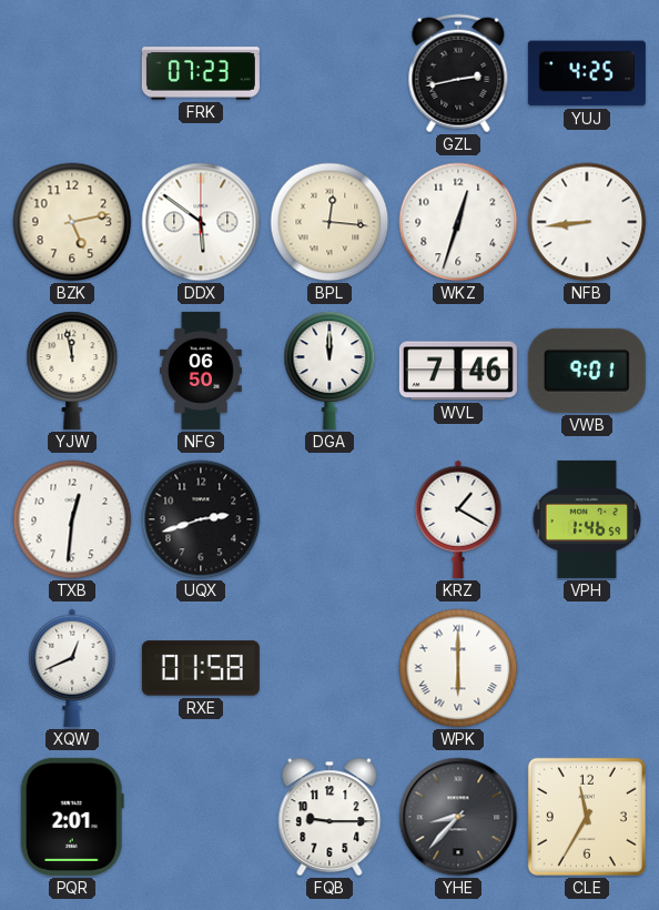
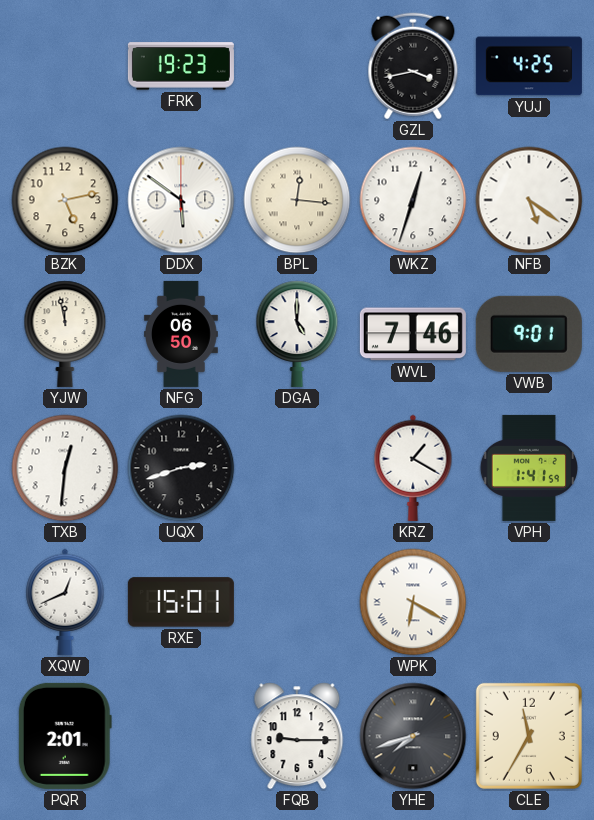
FRK: 07:23 -> 19:23 (181, 66)
GZL: 2:43 -> 3:43 (413, 66)
NFB: 8:44 -> 5:21 (529, 200)
DGA: 12:00 -> 5:00 (297, 334)
VPH: 1:46 -> 1:41 (529, 468)
RXE: 01:58 -> 15:01 (181, 602)
WPK: 6:00 -> 6:20 (413, 602)
YHE: 8:37 -> 7:42 (413, 736)
